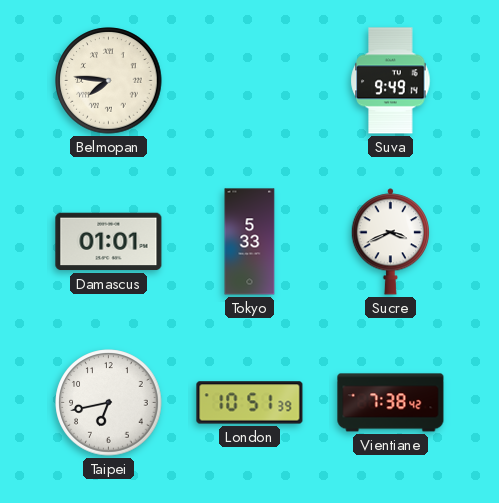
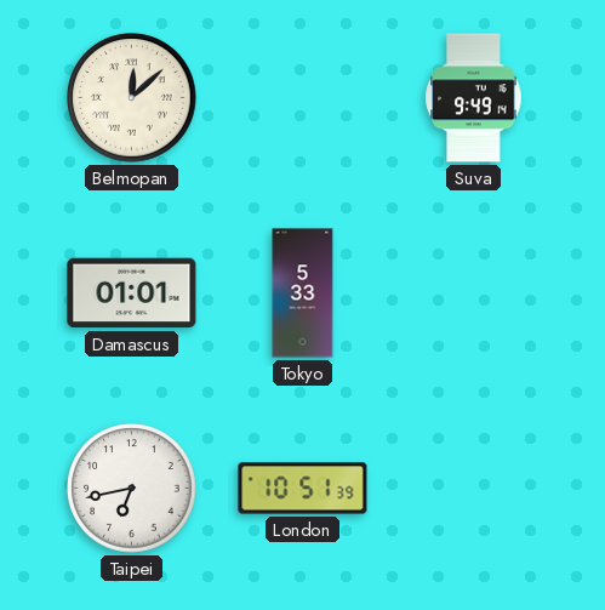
Belmopan: 7:46 -> 12:08 (132, 98)
Sucre: 3:41 -> none (391, 242)
Vientiane: 7:38 -> none (391, 403)
